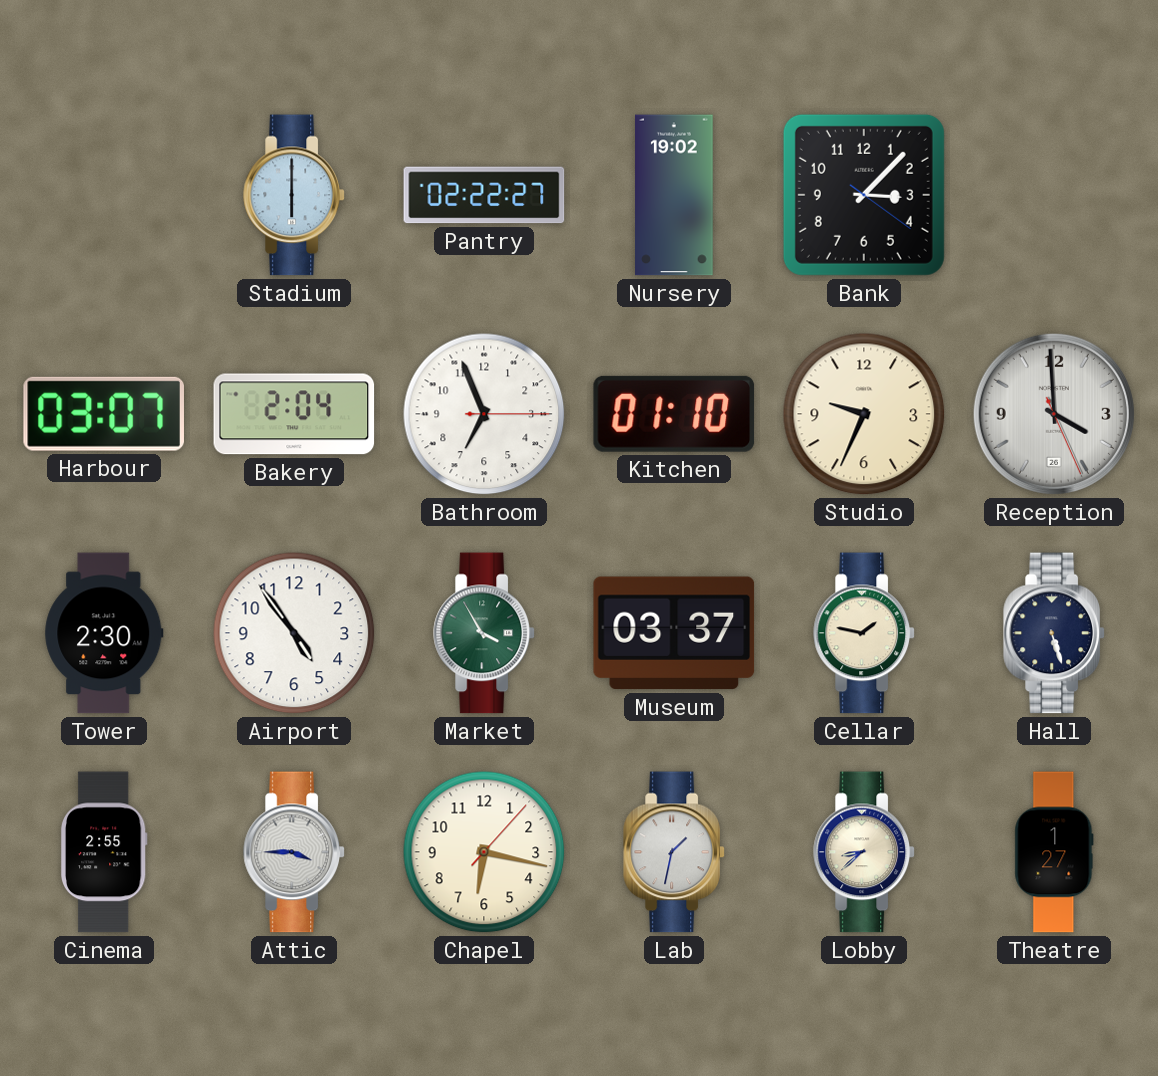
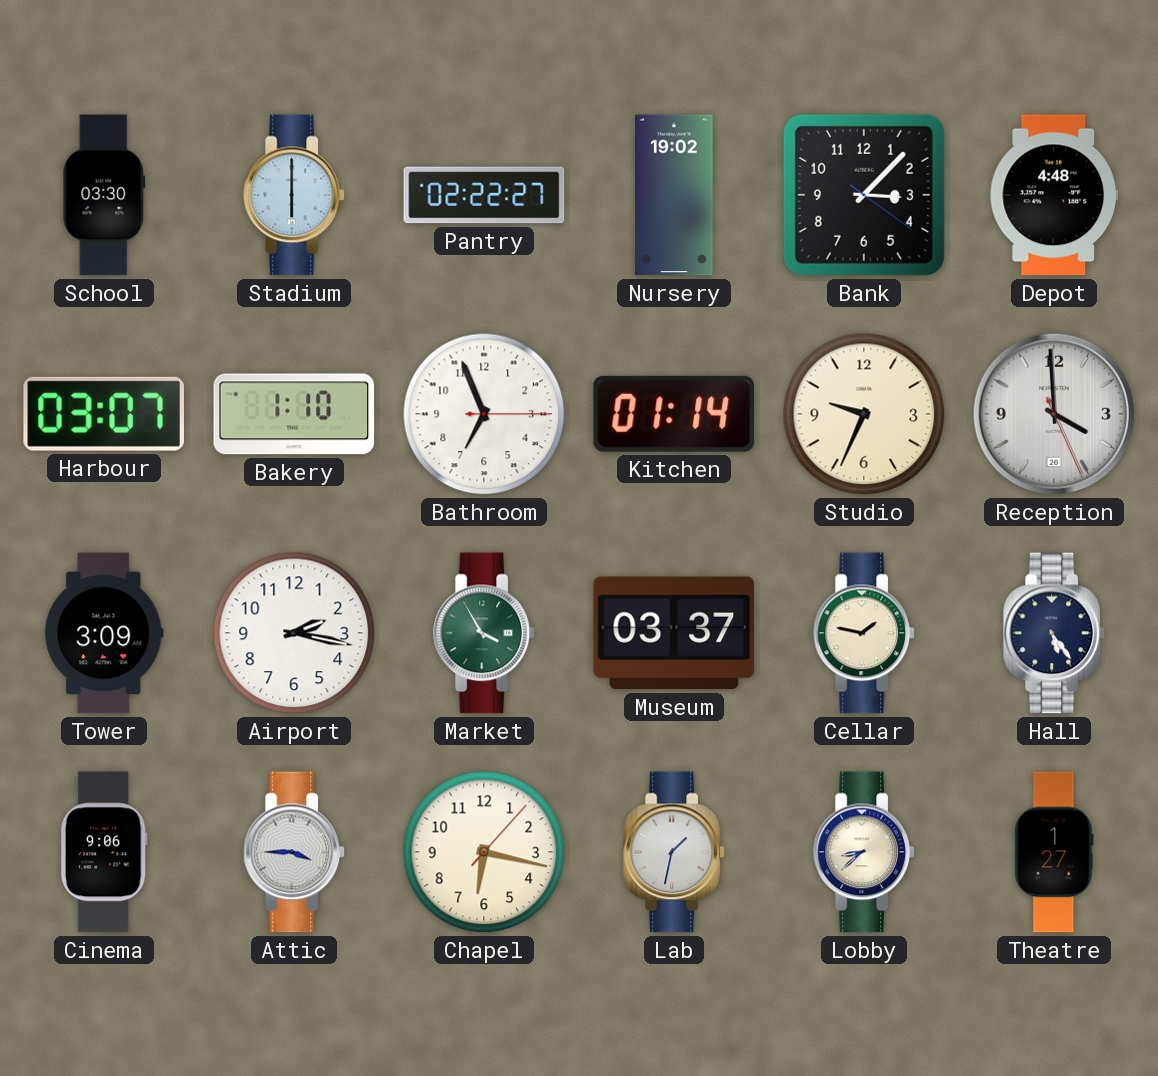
School: none -> 03:30 (104, 195)
Depot: none -> 4:48 (1053, 195)
Bakery: 2:04 -> 1:10 (294, 414)
Kitchen: 01:10 -> 01:14 (674, 414)
Tower: 2:30 -> 3:09 (104, 633)
Airport: 4:54 -> 2:17 (294, 633)
Hall: 5:27 -> 5:24 (1054, 633)
Cinema: 2:55 -> 9:06 (104, 852)
